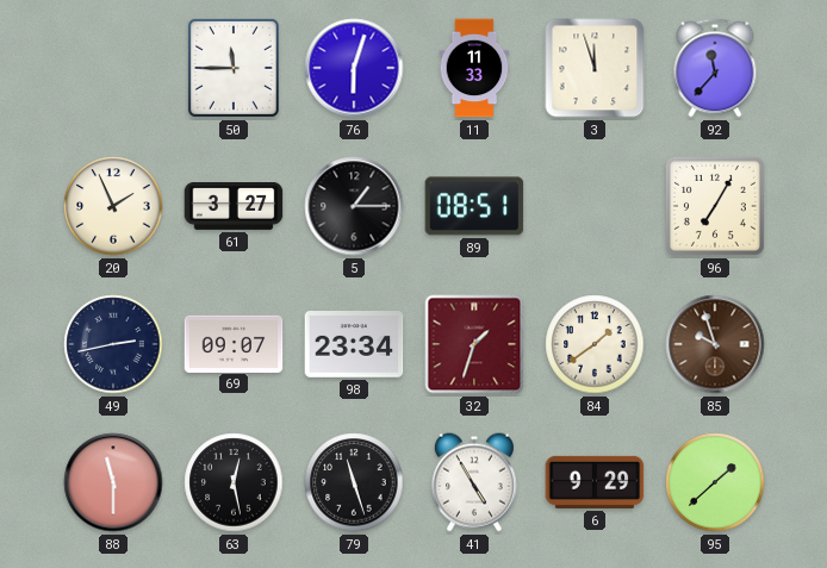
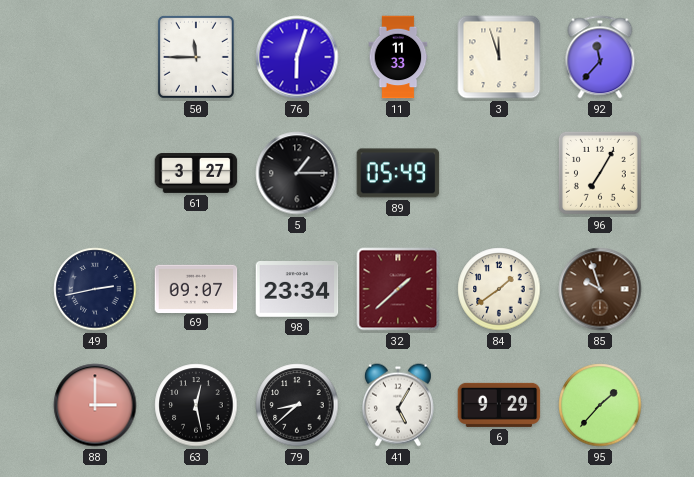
20: 1:56 -> none (113, 206)
89: 08:51 -> 05:49 (398, 173)
32: 1:33 -> 1:38 (398, 289)
88: 11:30 -> 3:00 (95, 405)
79: 11:27 -> 8:38 (297, 405)
41: 4:55 -> 5:05 (398, 405)
95: 1:38 -> 1:37 (600, 405)
